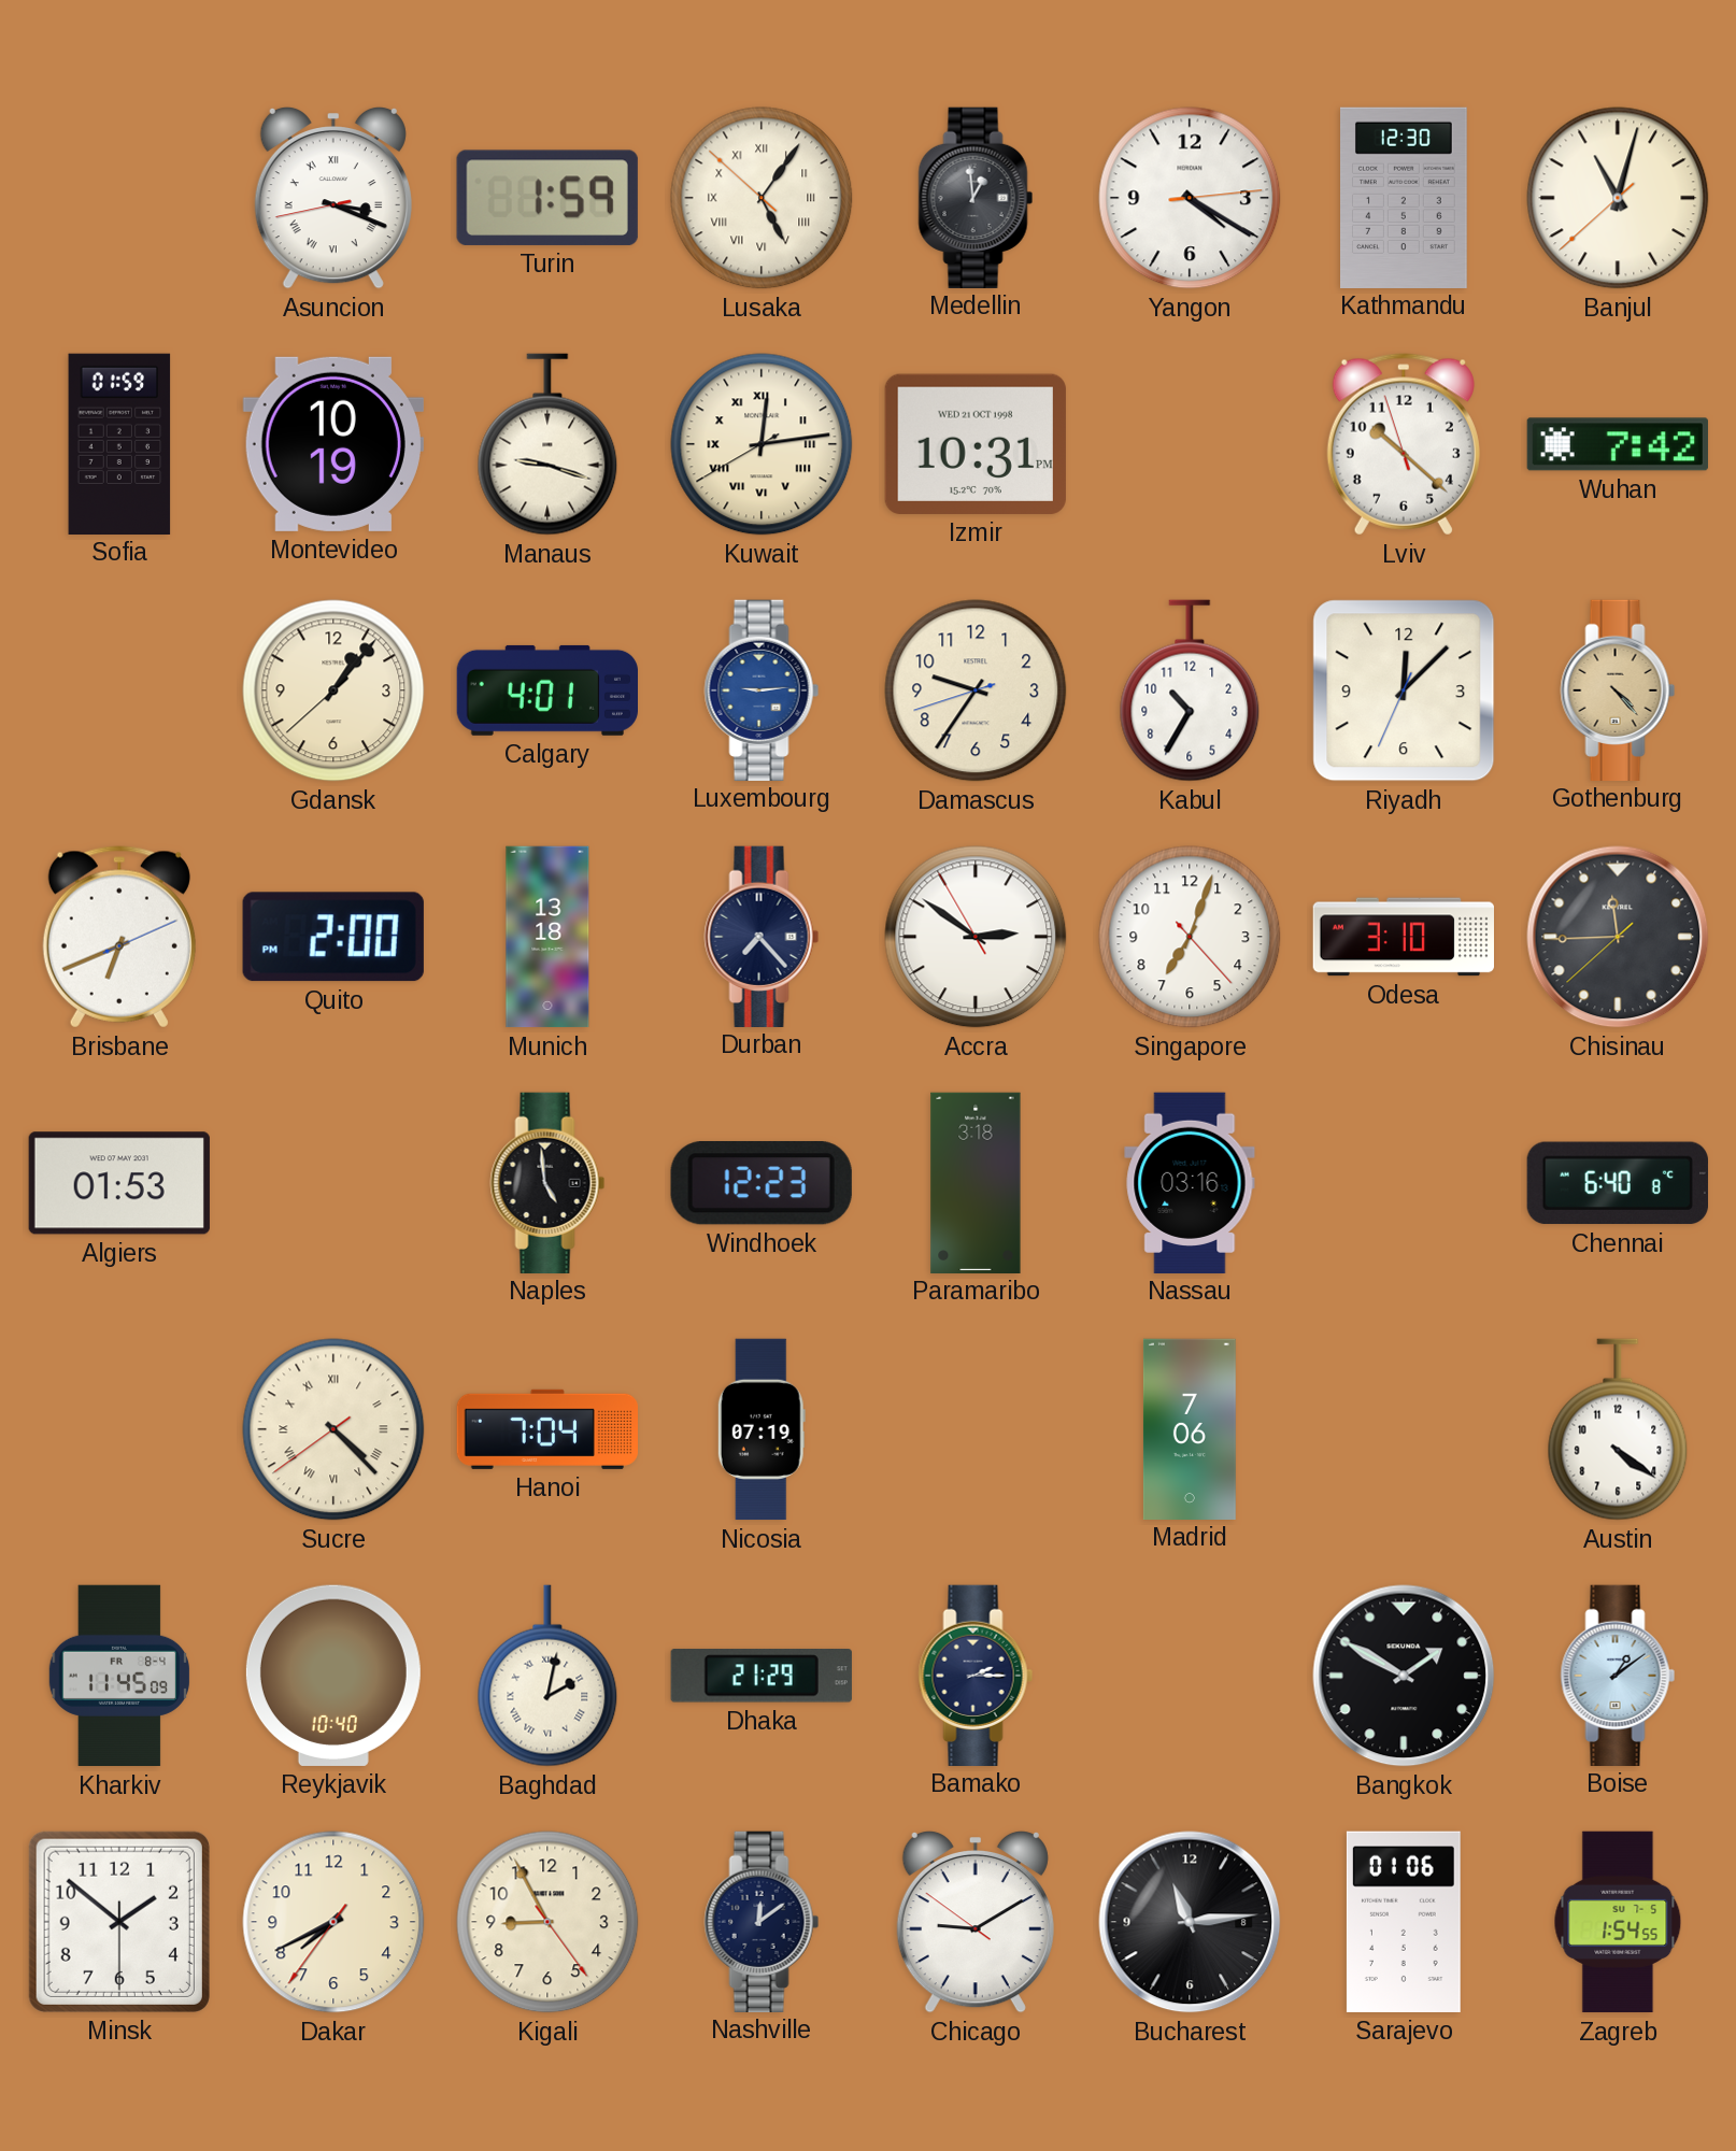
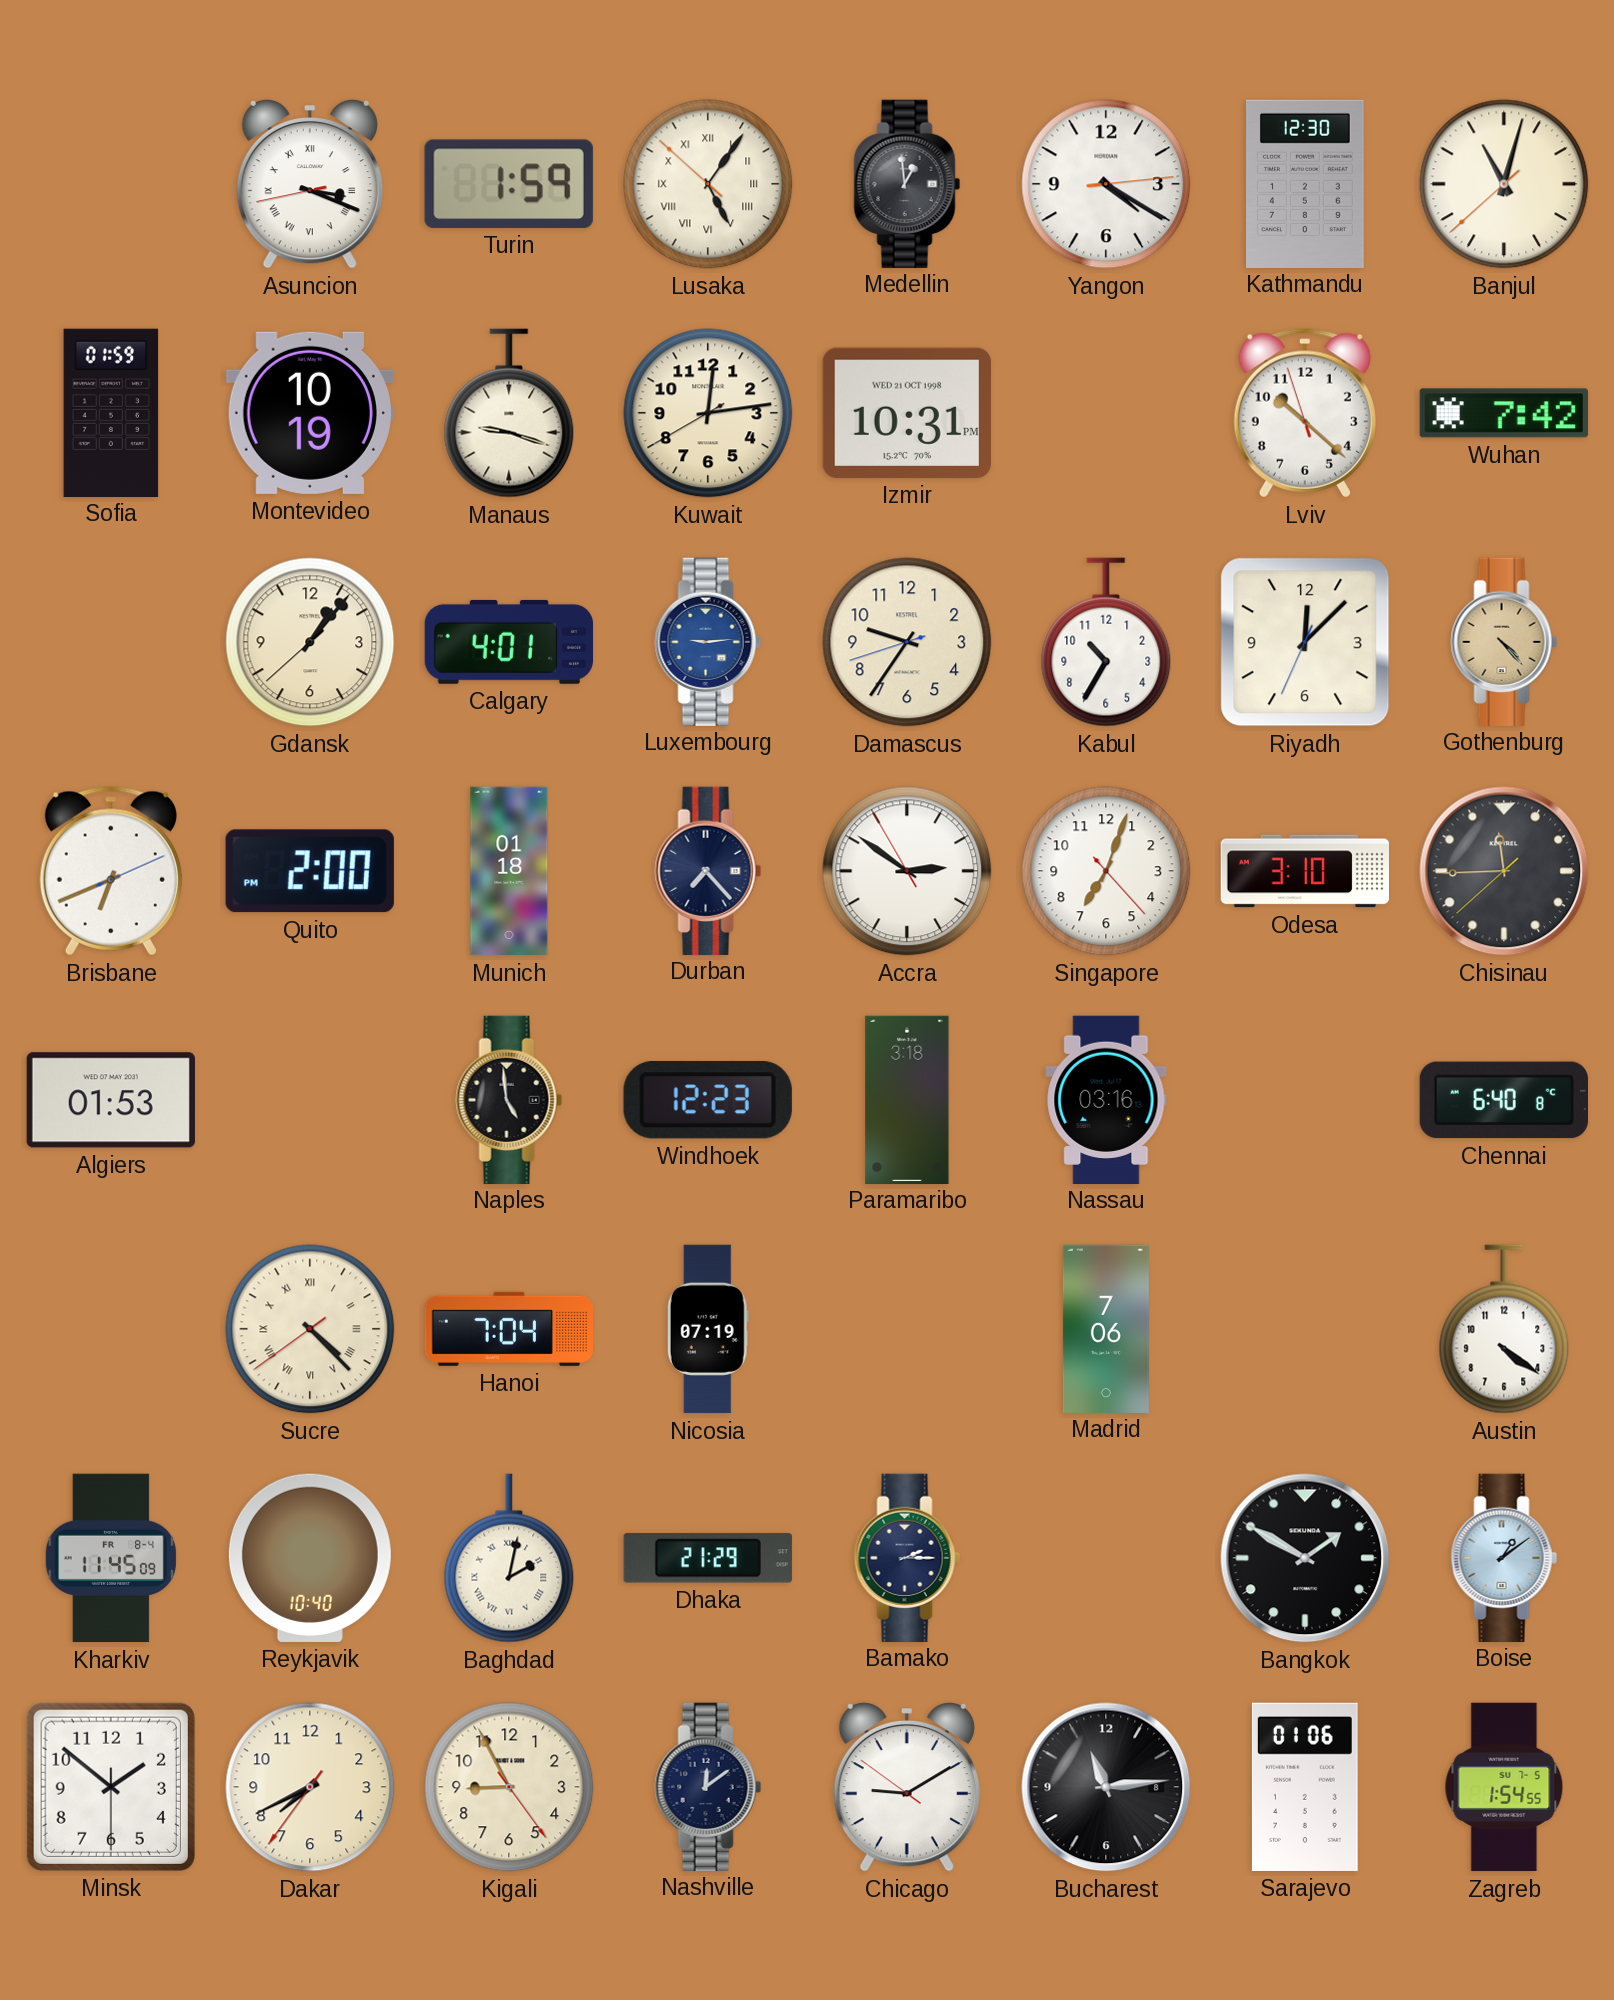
Kuwait numerals: Roman -> Arabic (708, 413)
Munich: 13:18 -> 01:18 (509, 871)
